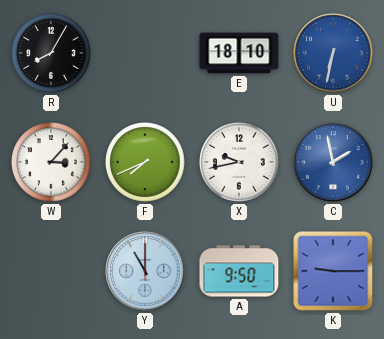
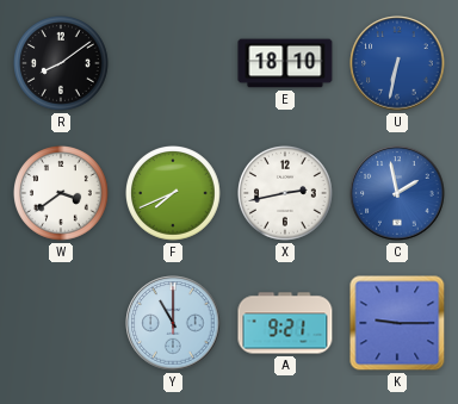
R: 8:05 -> 8:09 (62, 64)
W: 3:07 -> 3:39 (62, 194)
X: 9:43 -> 2:43 (286, 194)
A: 9:50 -> 9:21 (285, 323)
